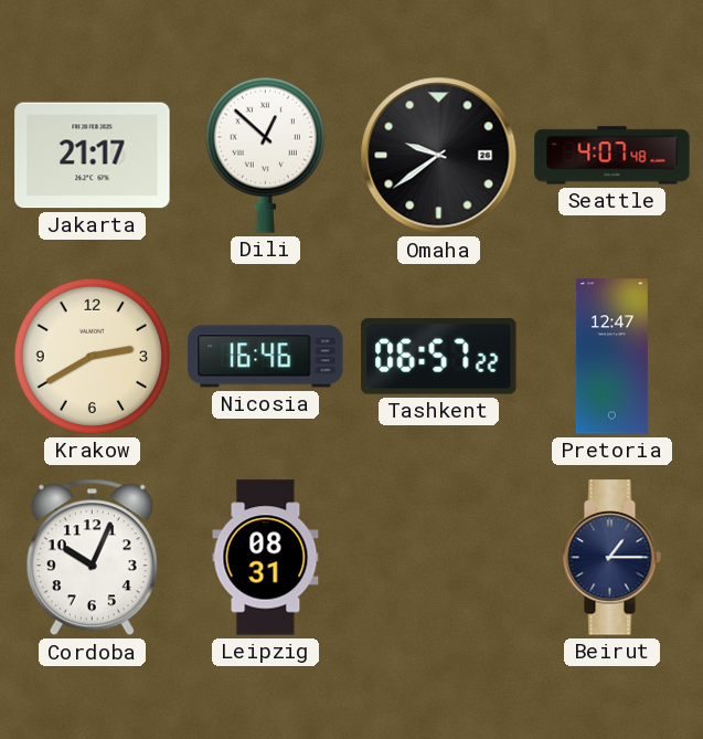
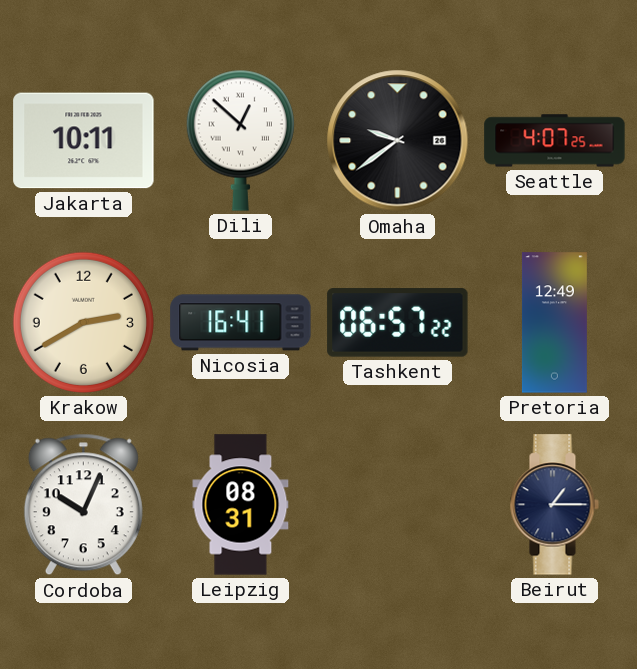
Jakarta: 21:17 -> 10:11 (84, 141)
Seattle: 4:07:48 -> 4:07:25 (555, 141)
Nicosia: 16:46 -> 16:41 (241, 323)
Pretoria: 12:47 -> 12:49 (554, 323)
